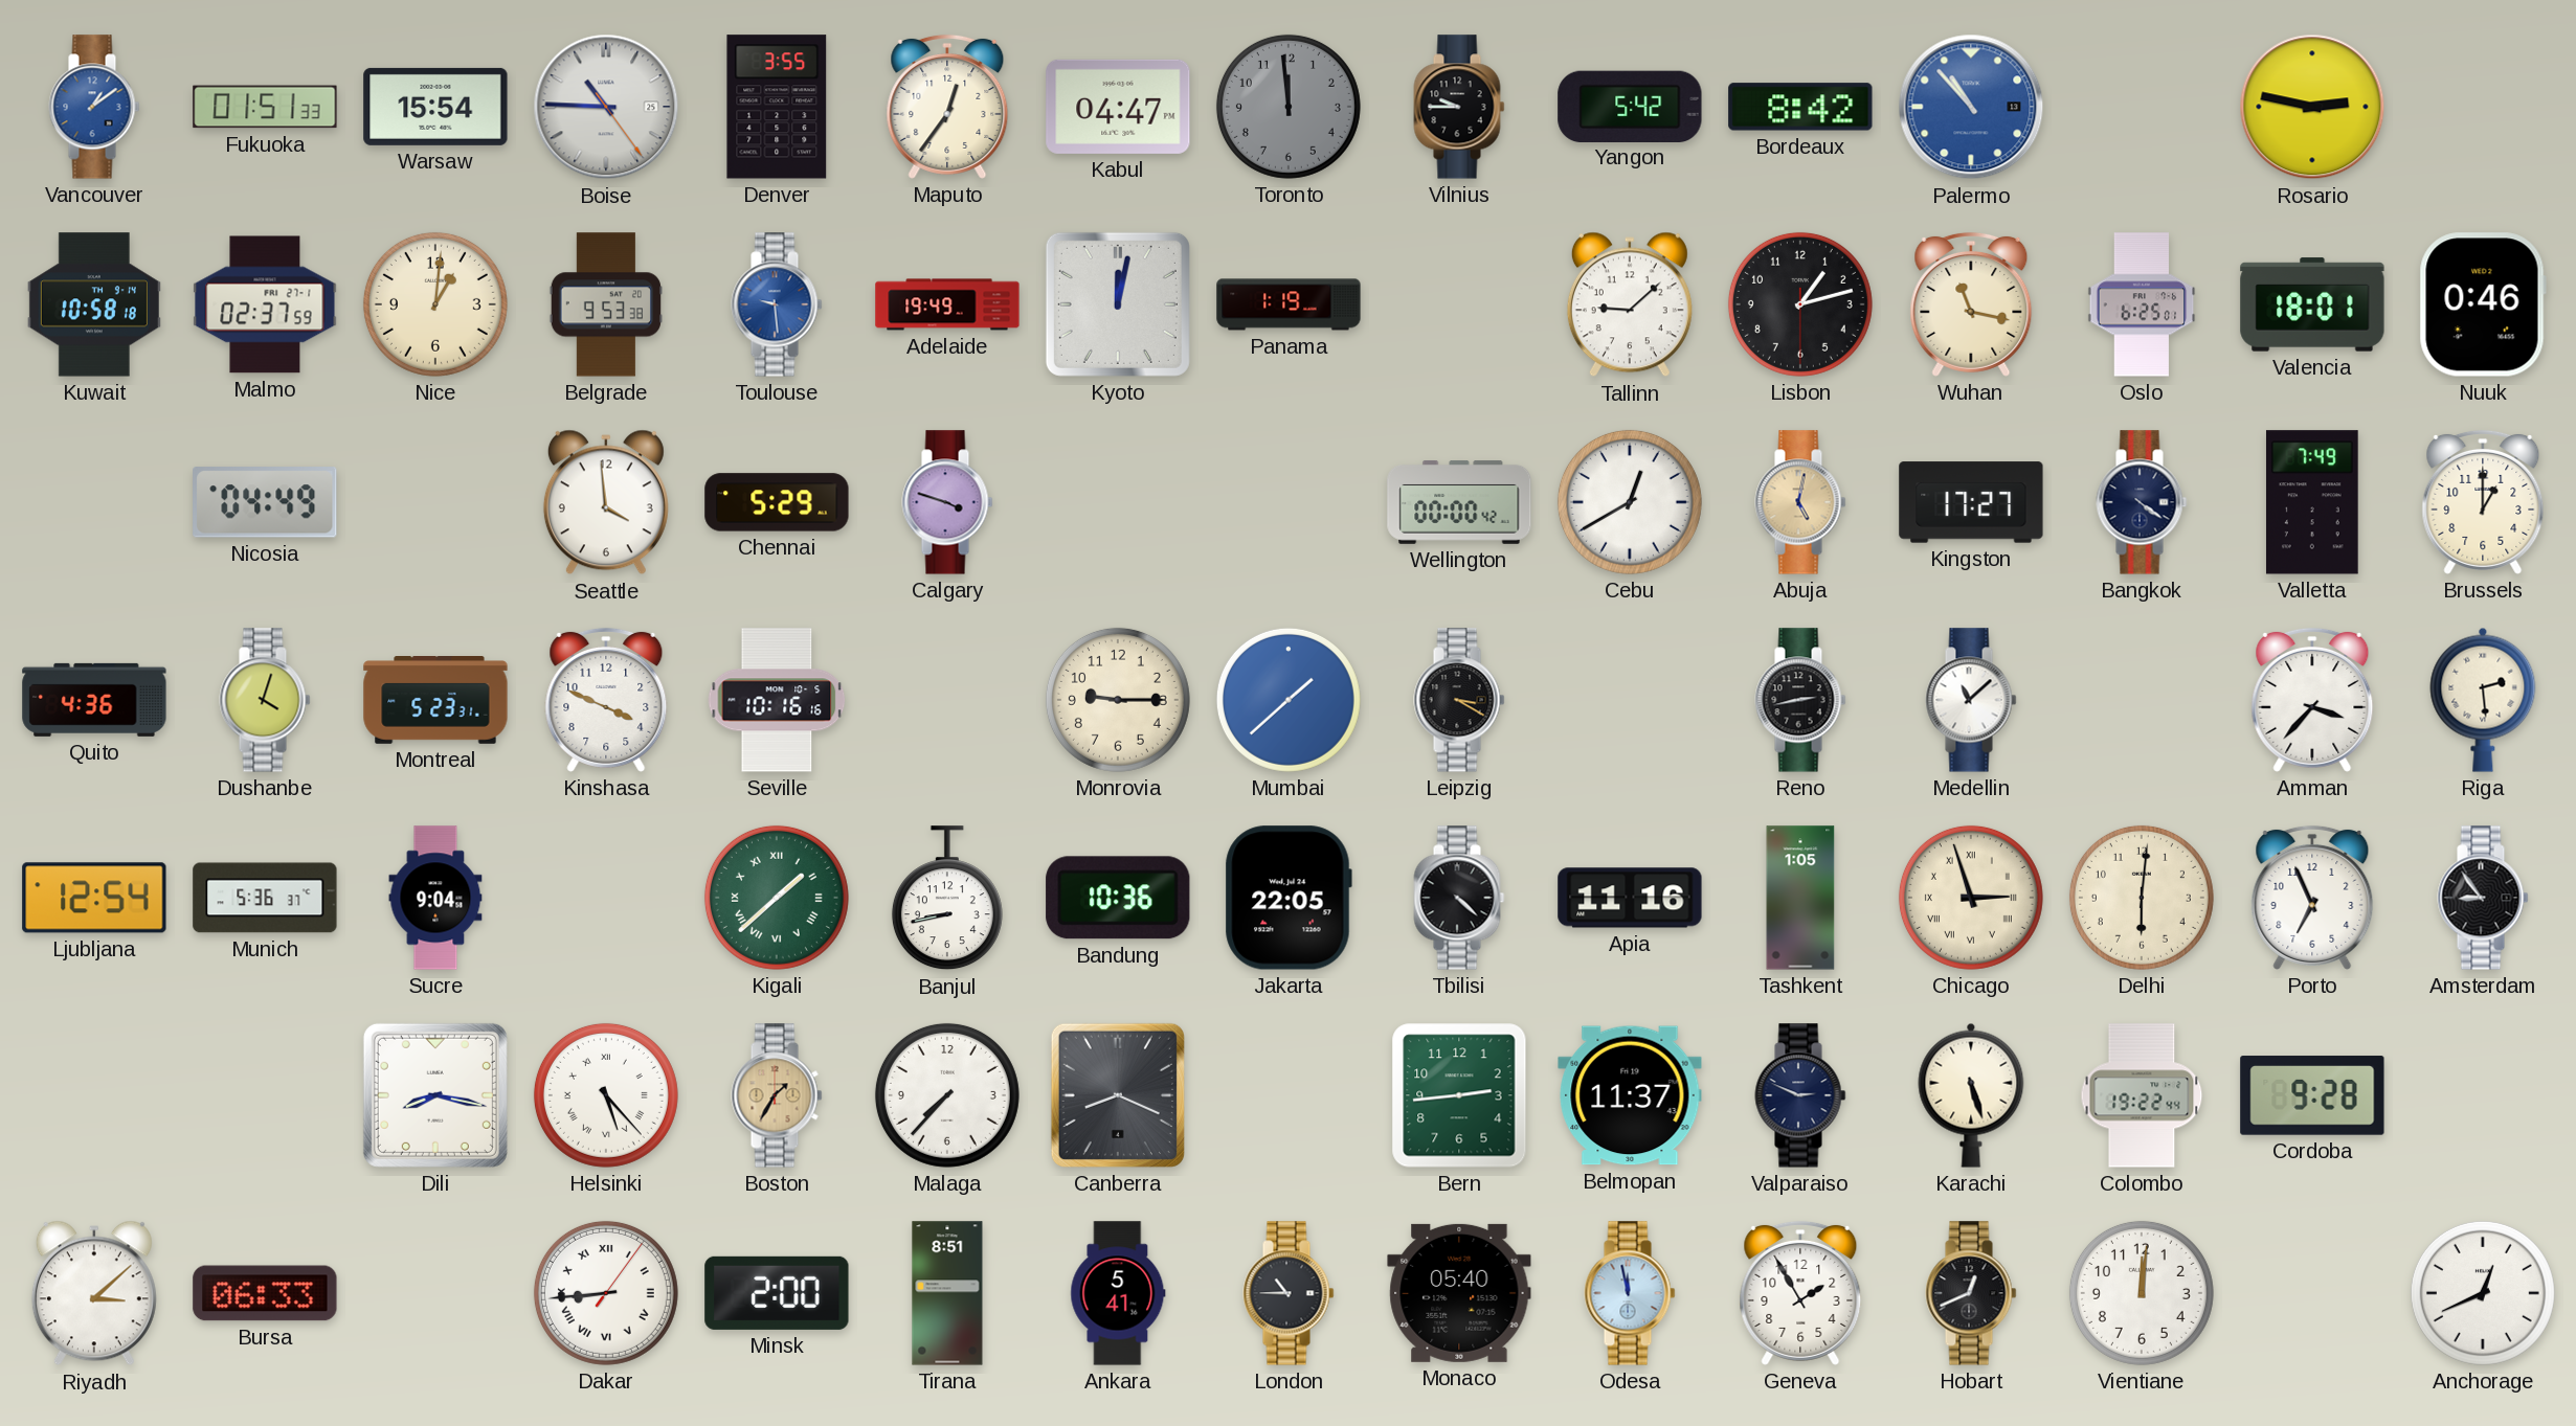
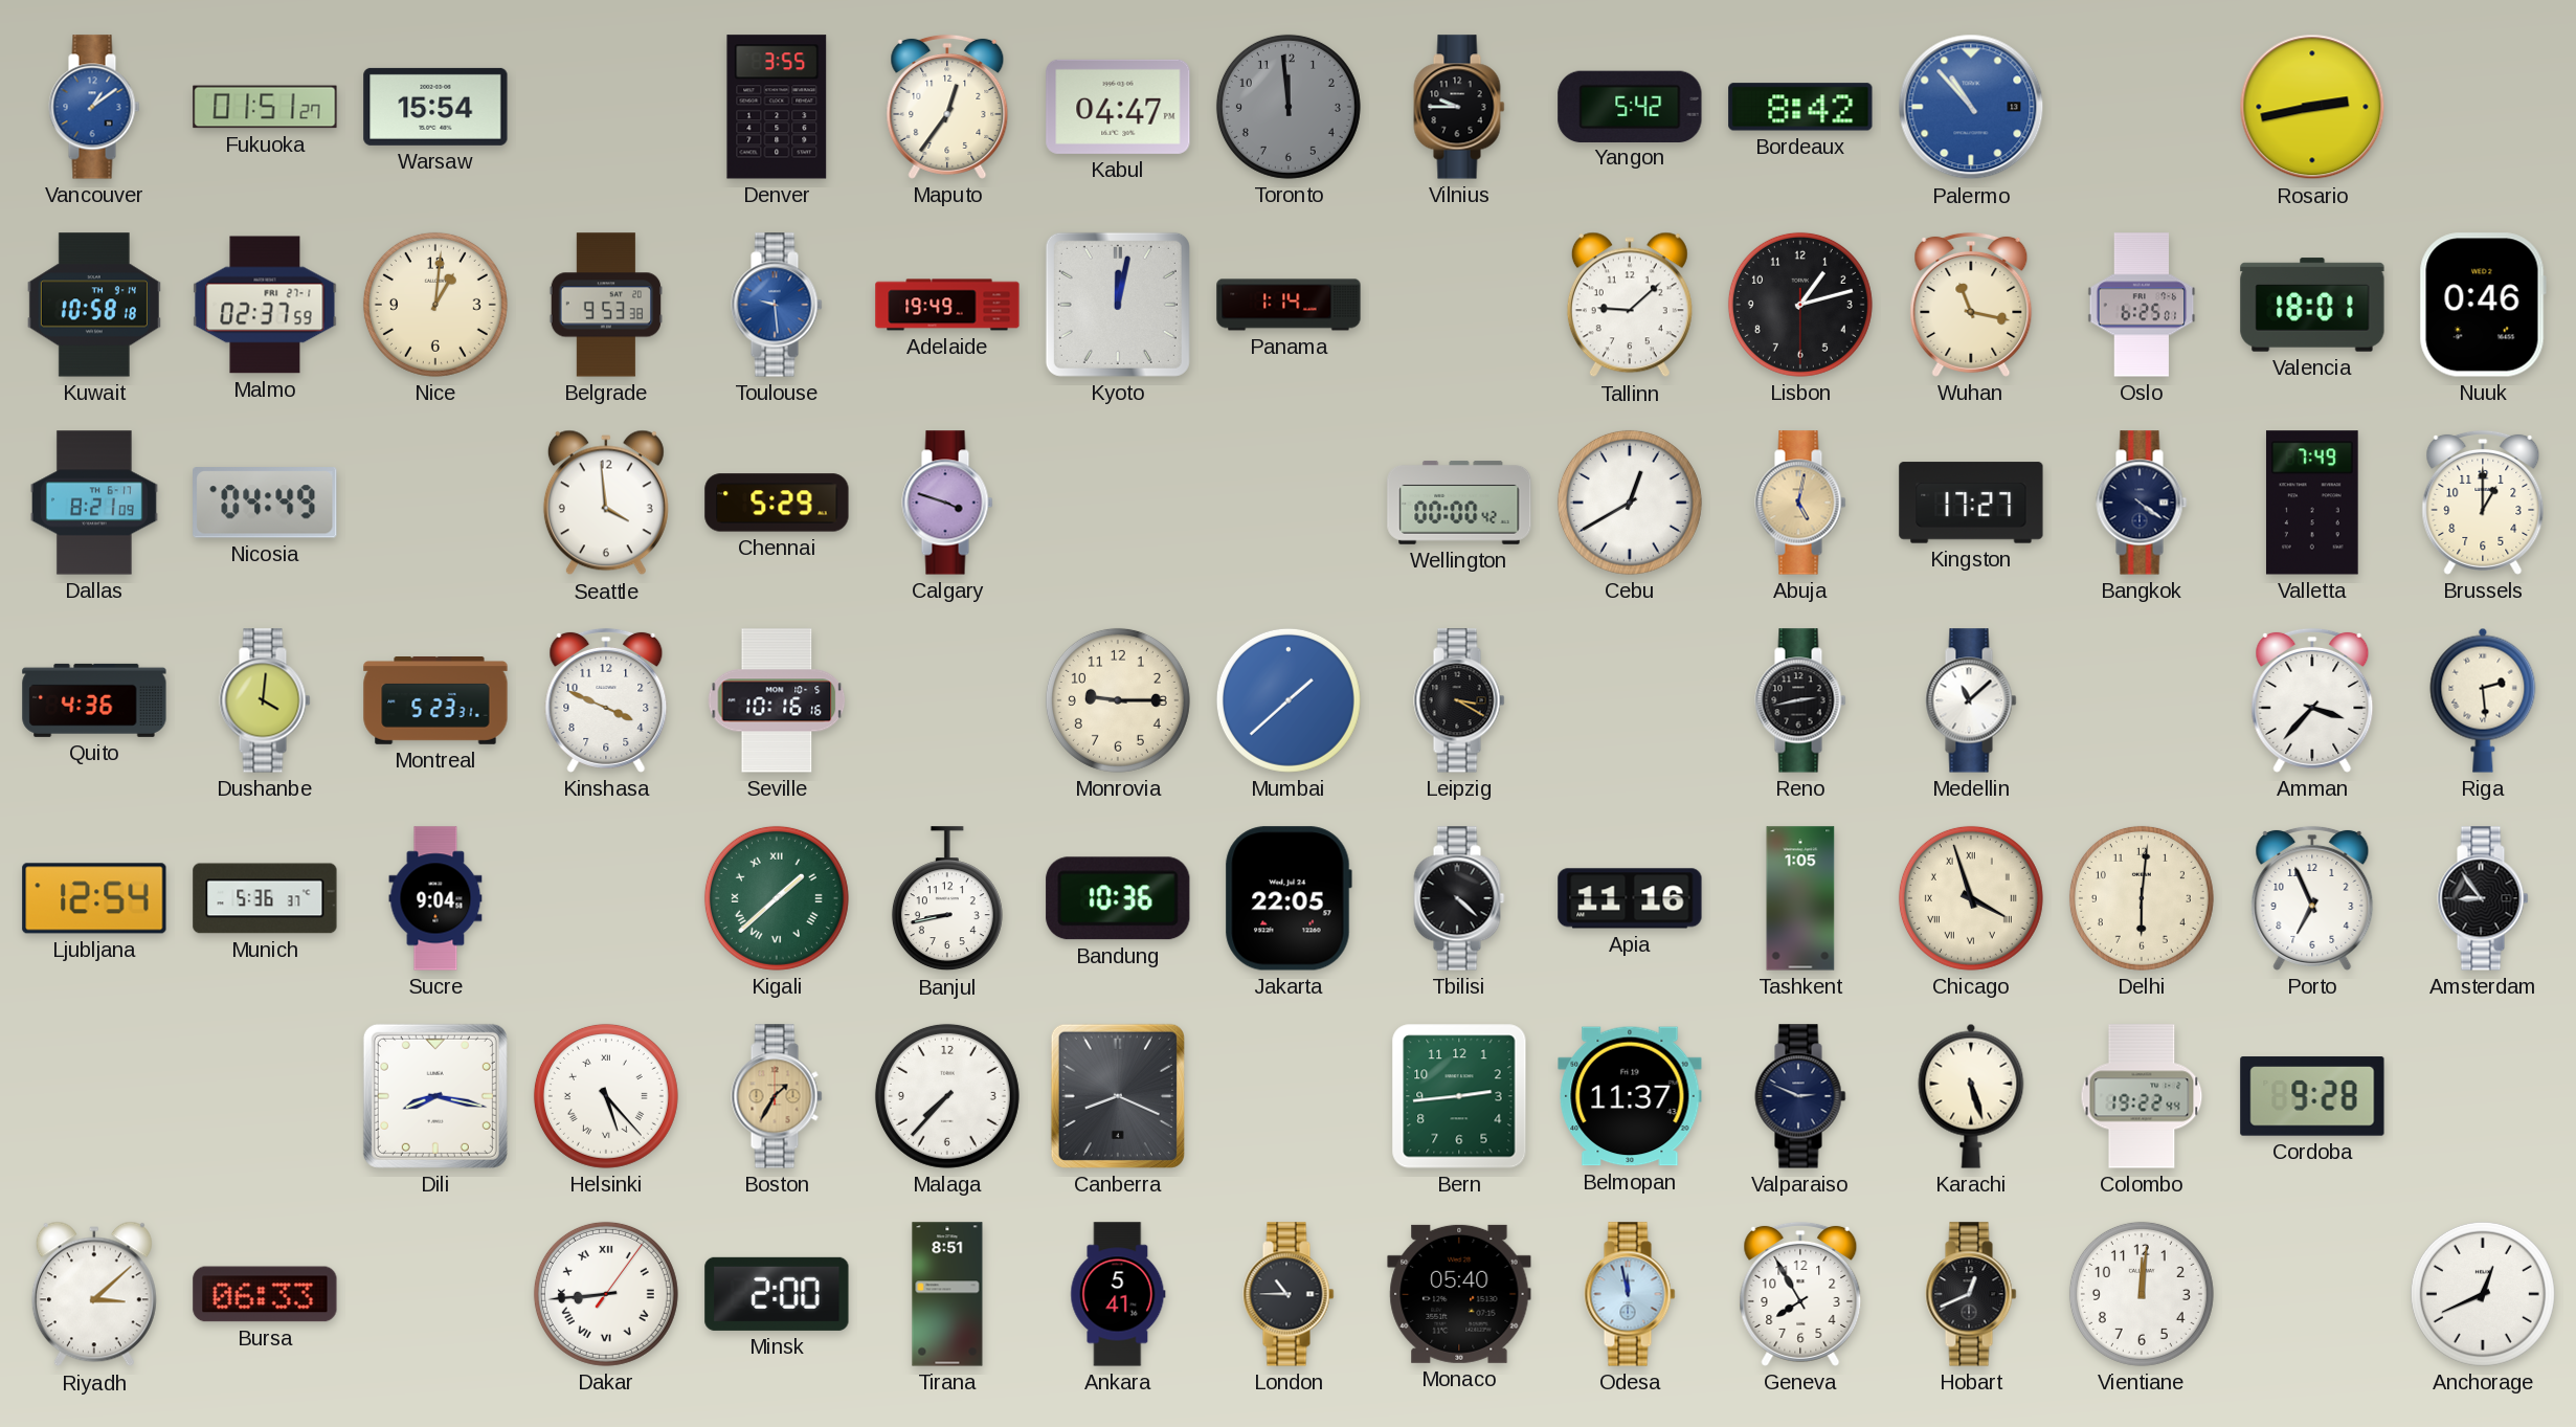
Fukuoka: 01:51:33 -> 01:51:27 (265, 107)
Boise: 10:45 -> none (606, 107)
Rosario: 2:47 -> 2:43 (2312, 107)
Panama: 1:19 -> 1:14 (1289, 305)
Dallas: none -> 8:21 (94, 503)
Dushanbe: 4:03 -> 4:01 (265, 700)
Chicago: 2:57 -> 3:57 (1971, 898)
Geneva: 1:55 -> 7:55 (1800, 1294)
